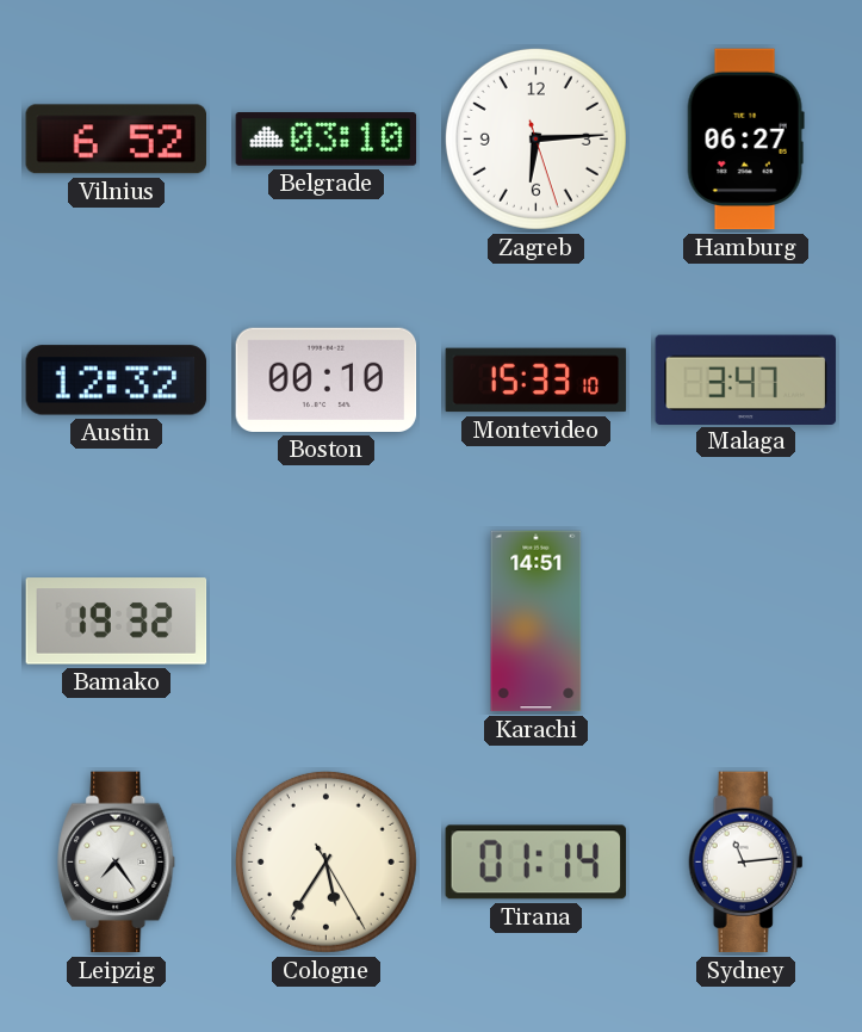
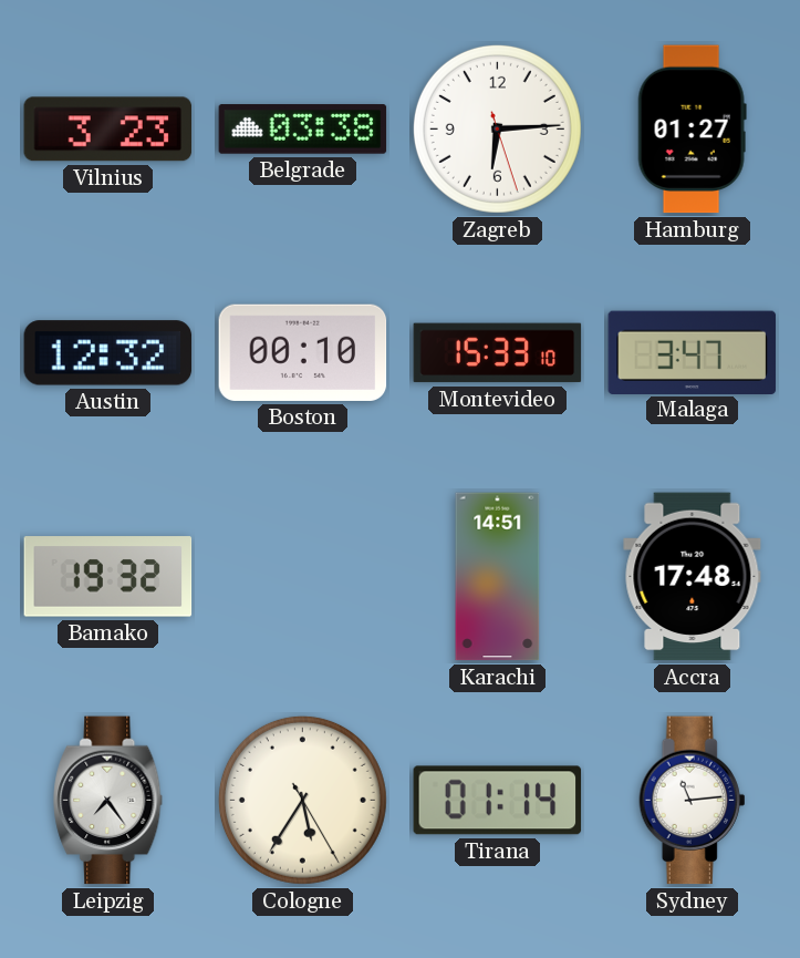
Vilnius: 6:52 -> 3:23 (108, 130)
Belgrade: 03:10 -> 03:38 (303, 130)
Hamburg: 06:27 -> 01:27 (692, 130)
Accra: none -> 17:48 (693, 577)
